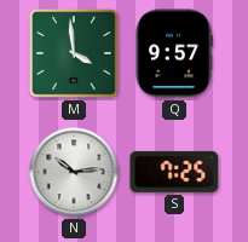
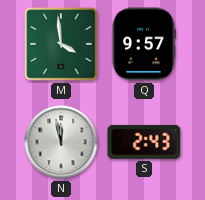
N: 10:14 -> 11:58 (61, 142)
S: 7:25 -> 2:43 (144, 142)
